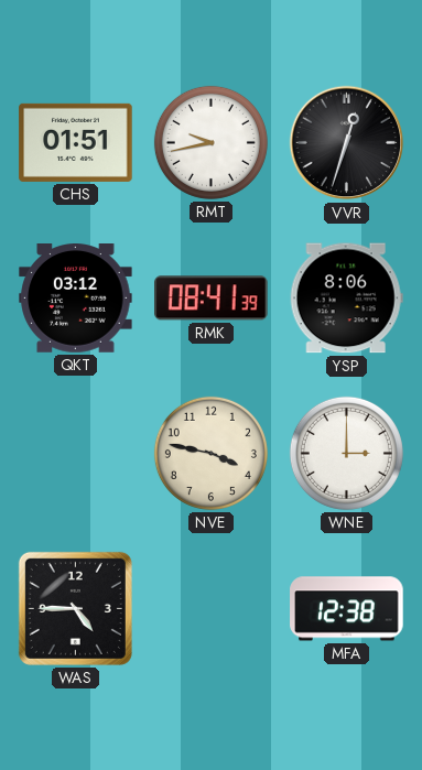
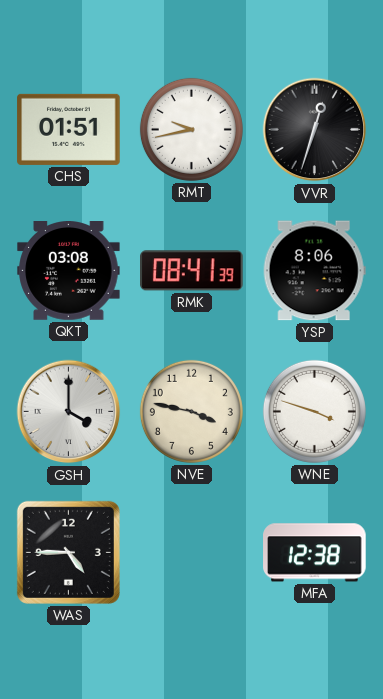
QKT: 03:12 -> 03:08 (69, 271)
GSH: none -> 4:00 (69, 412)
WNE: 3:00 -> 3:48 (314, 411)
